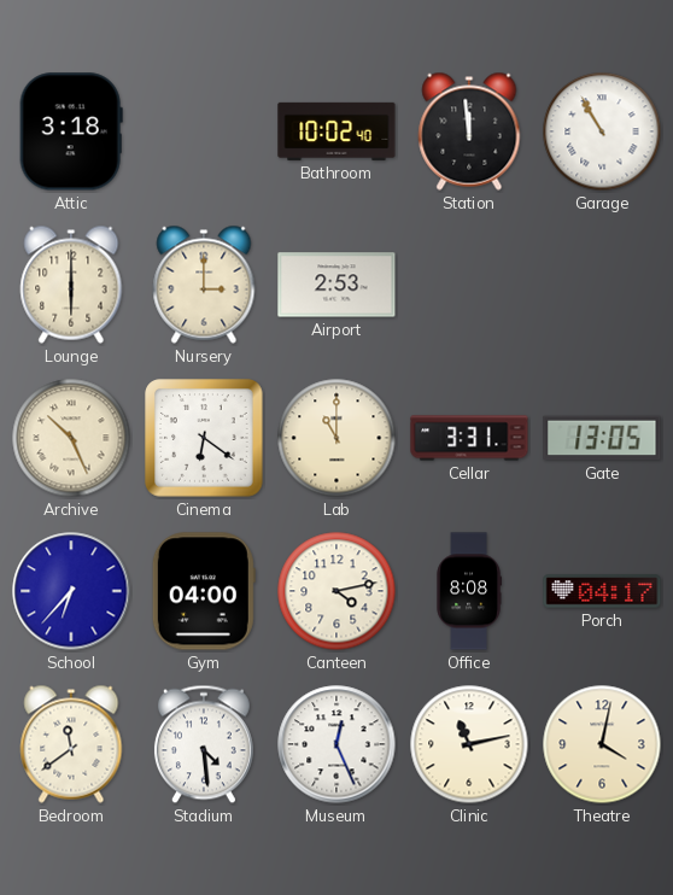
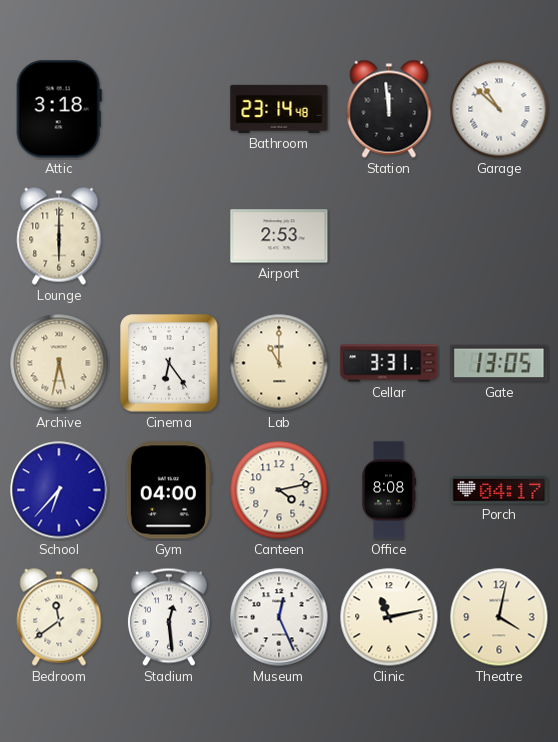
Bathroom: 10:02 -> 23:14 (279, 109)
Garage: 10:55 -> 10:52 (499, 109)
Nursery: 3:00 -> none (204, 285)
Archive: 10:26 -> 5:32 (59, 363)
Cinema: 6:21 -> 6:24 (169, 363)
Stadium: 4:29 -> 12:29 (169, 617)
